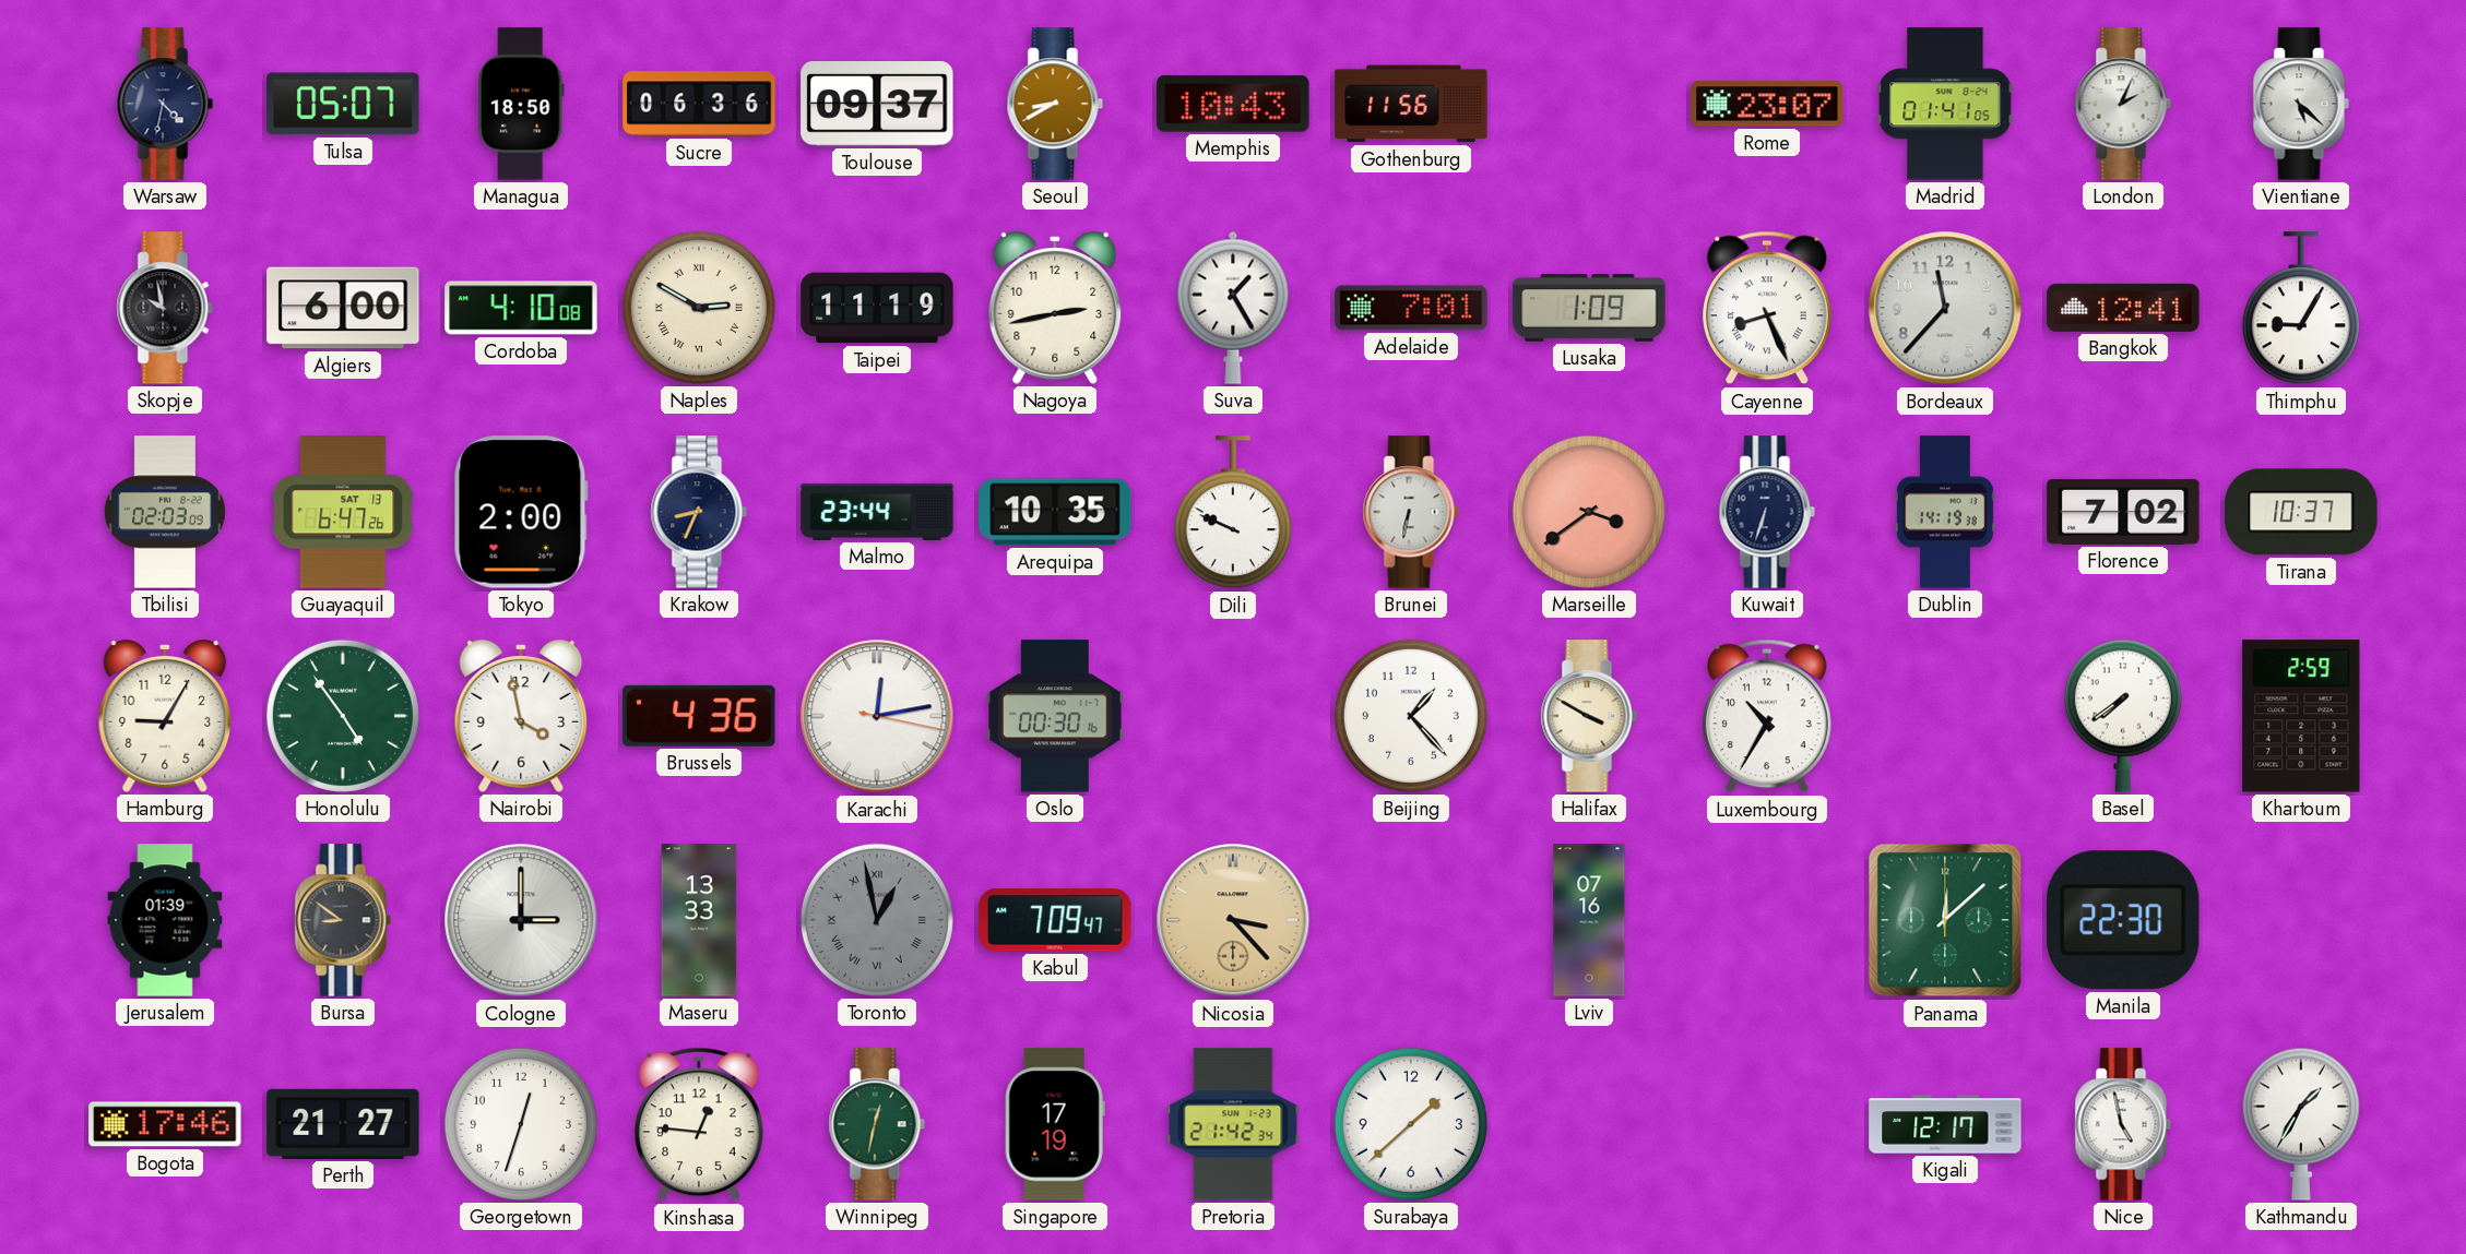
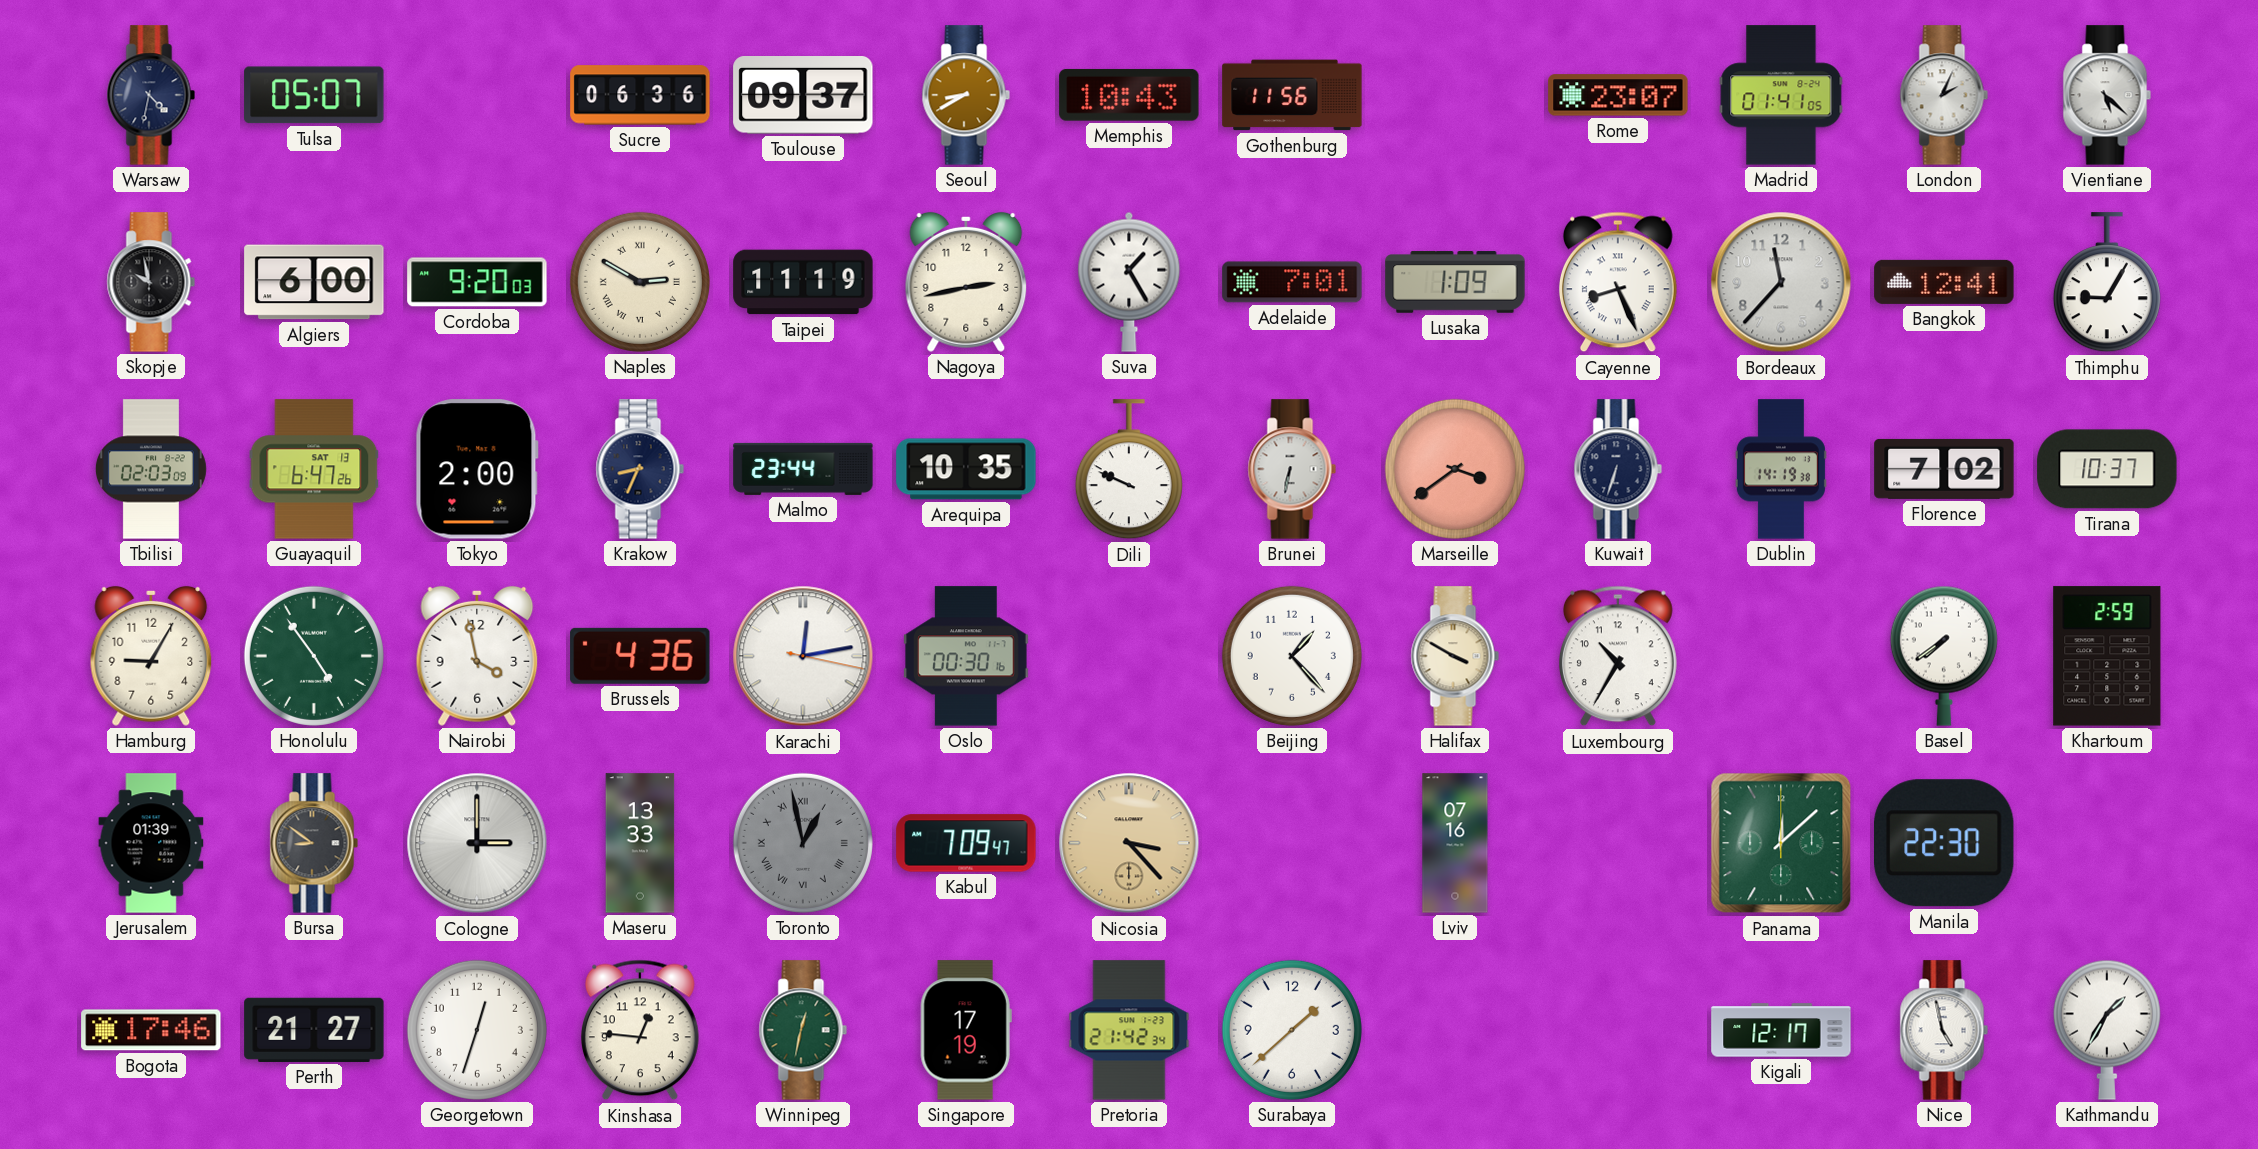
Managua: 18:50 -> none (521, 104)
Cordoba: 4:10 -> 9:20 (477, 282)
